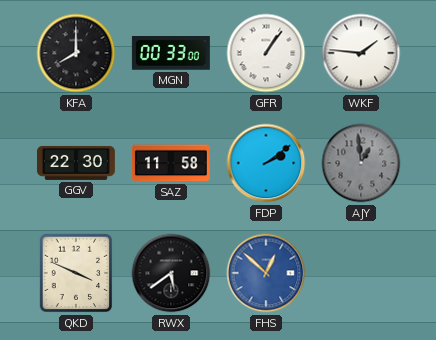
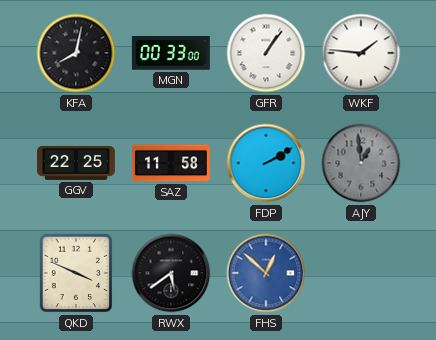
KFA: 8:00 -> 8:02 (76, 53)
GGV: 22:30 -> 22:25 (76, 163)
FDP: 2:09 -> 2:10 (266, 163)
